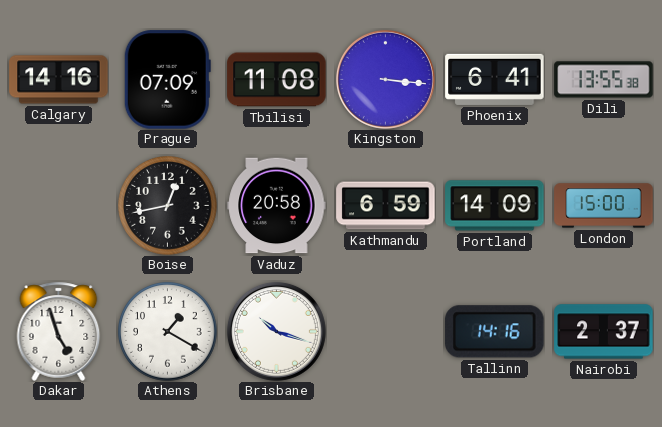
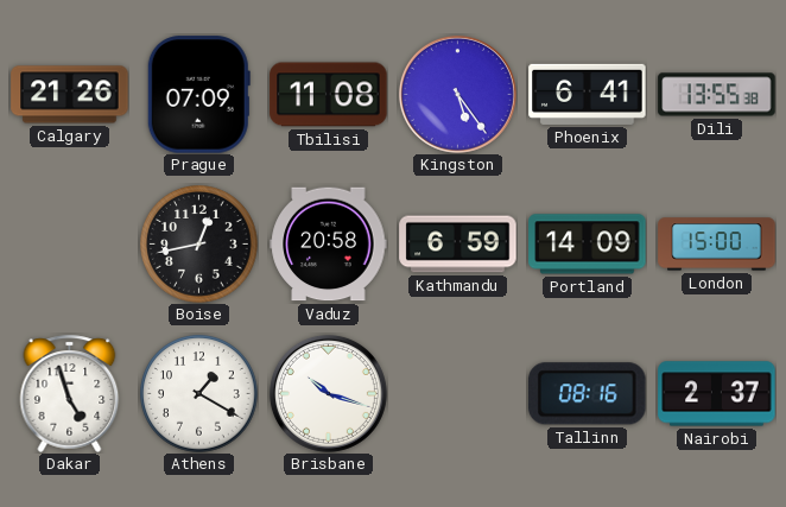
Calgary: 14:16 -> 21:26 (70, 95)
Kingston: 3:16 -> 5:24 (457, 94)
Tallinn: 14:16 -> 08:16 (588, 394)
